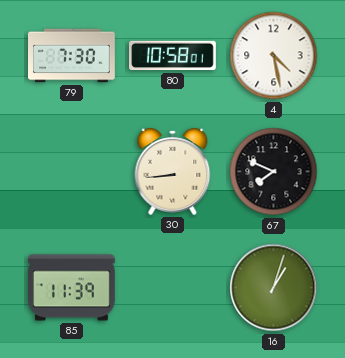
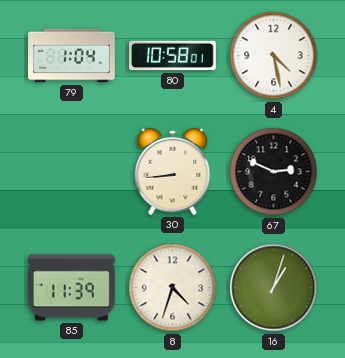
79: 7:30 -> 1:04 (72, 56)
67: 7:49 -> 2:49 (274, 172)
8: none -> 4:33 (173, 288)
